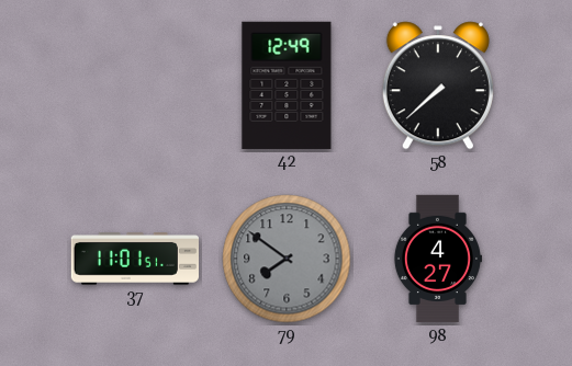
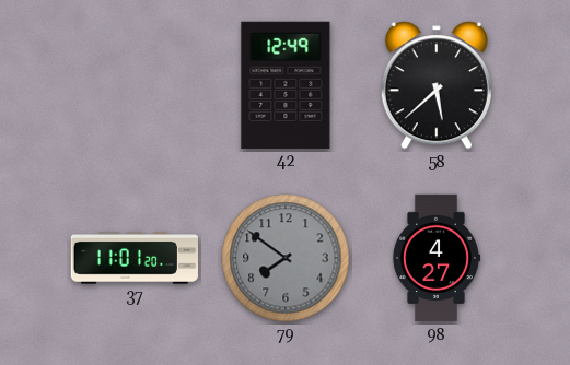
58: 7:38 -> 5:38 (437, 85)
37: 11:01:51 -> 11:01:20 (133, 259)
